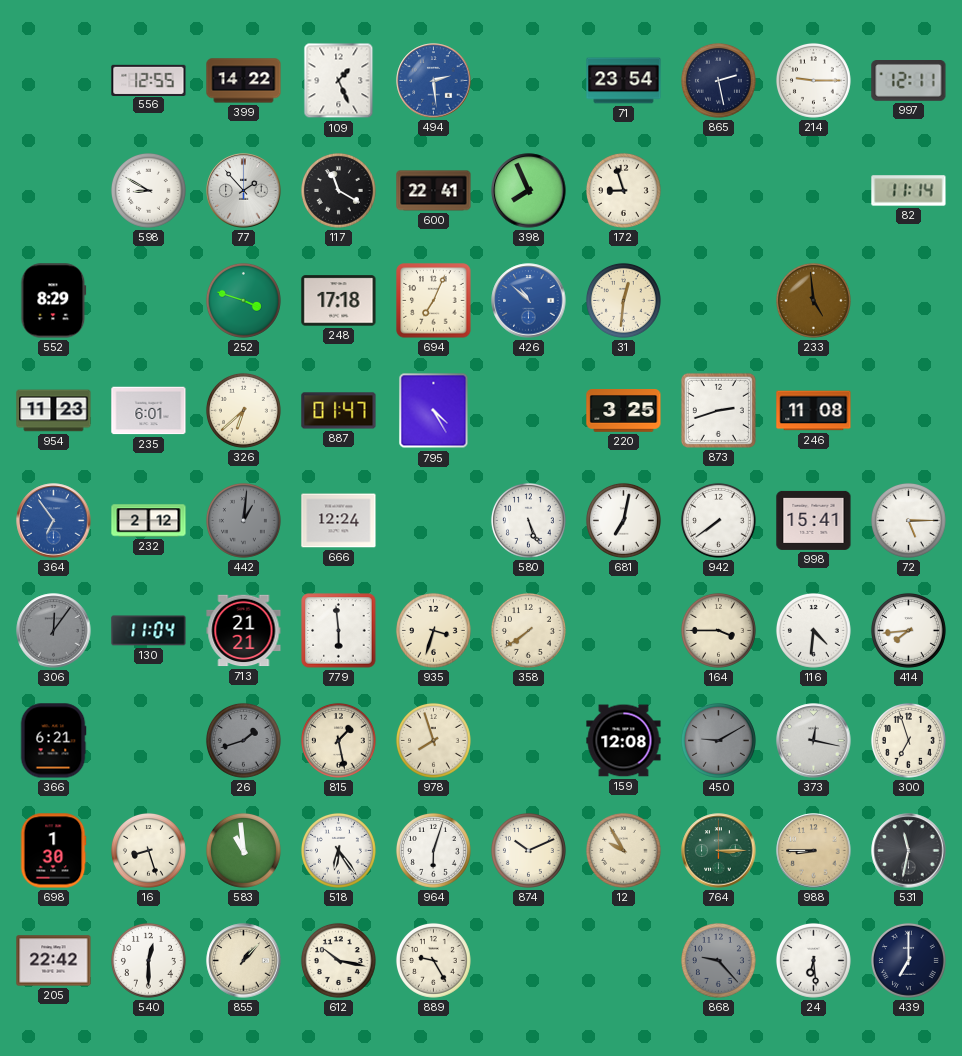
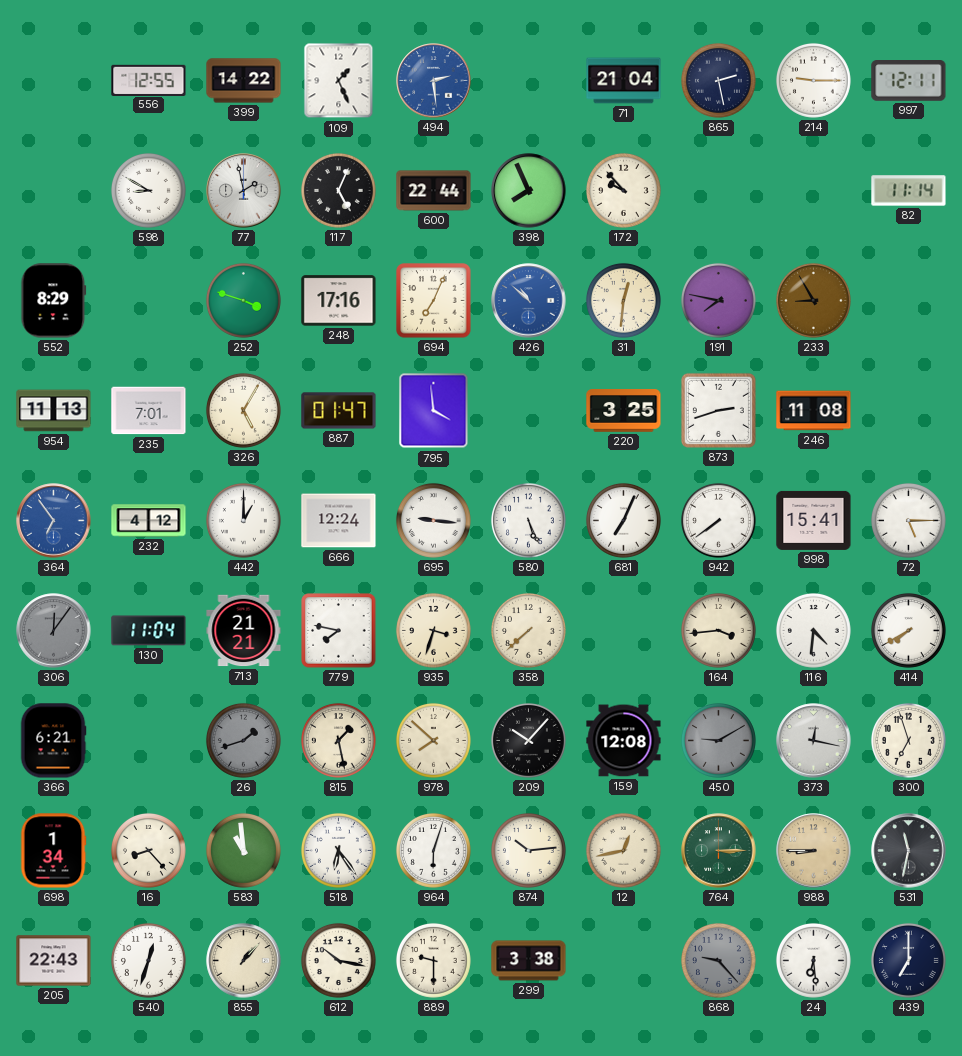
71: 23:54 -> 21:04 (624, 81)
77: 1:53 -> 1:58 (244, 191)
117: 11:20 -> 5:04 (338, 190)
600: 22:41 -> 22:44 (434, 191)
172: 8:57 -> 9:53 (623, 190)
248: 17:18 -> 17:16 (339, 301)
191: none -> 7:47 (718, 300)
233: 4:59 -> 8:55 (813, 300)
954: 11:23 -> 11:13 (54, 411)
235: 6:01 -> 7:01 (149, 411)
326: 6:38 -> 5:05 (243, 410)
795: 4:25 -> 3:59 (434, 411)
232: 2:12 -> 4:12 (149, 521)
442: 1:01 -> 1:00 (243, 520)
442 dial: grey -> white (243, 520)
695: none -> 9:16 (433, 520)
681: 7:02 -> 7:04 (623, 520)
779: 5:59 -> 7:47 (339, 631)
358: 7:39 -> 7:38 (528, 630)
164: 3:45 -> 3:44 (718, 630)
414: 7:44 -> 7:40 (908, 630)
978: 7:57 -> 7:52 (433, 740)
209: none -> 10:07 (528, 740)
698: 1:30 -> 1:34 (53, 851)
16: 8:27 -> 8:23 (148, 850)
874: 10:11 -> 10:14 (528, 850)
12: 9:55 -> 12:43 (623, 850)
205: 22:42 -> 22:43 (54, 961)
540: 12:30 -> 12:33 (148, 960)
889: 9:25 -> 9:30 (433, 960)
299: none -> 3:38 (529, 961)
